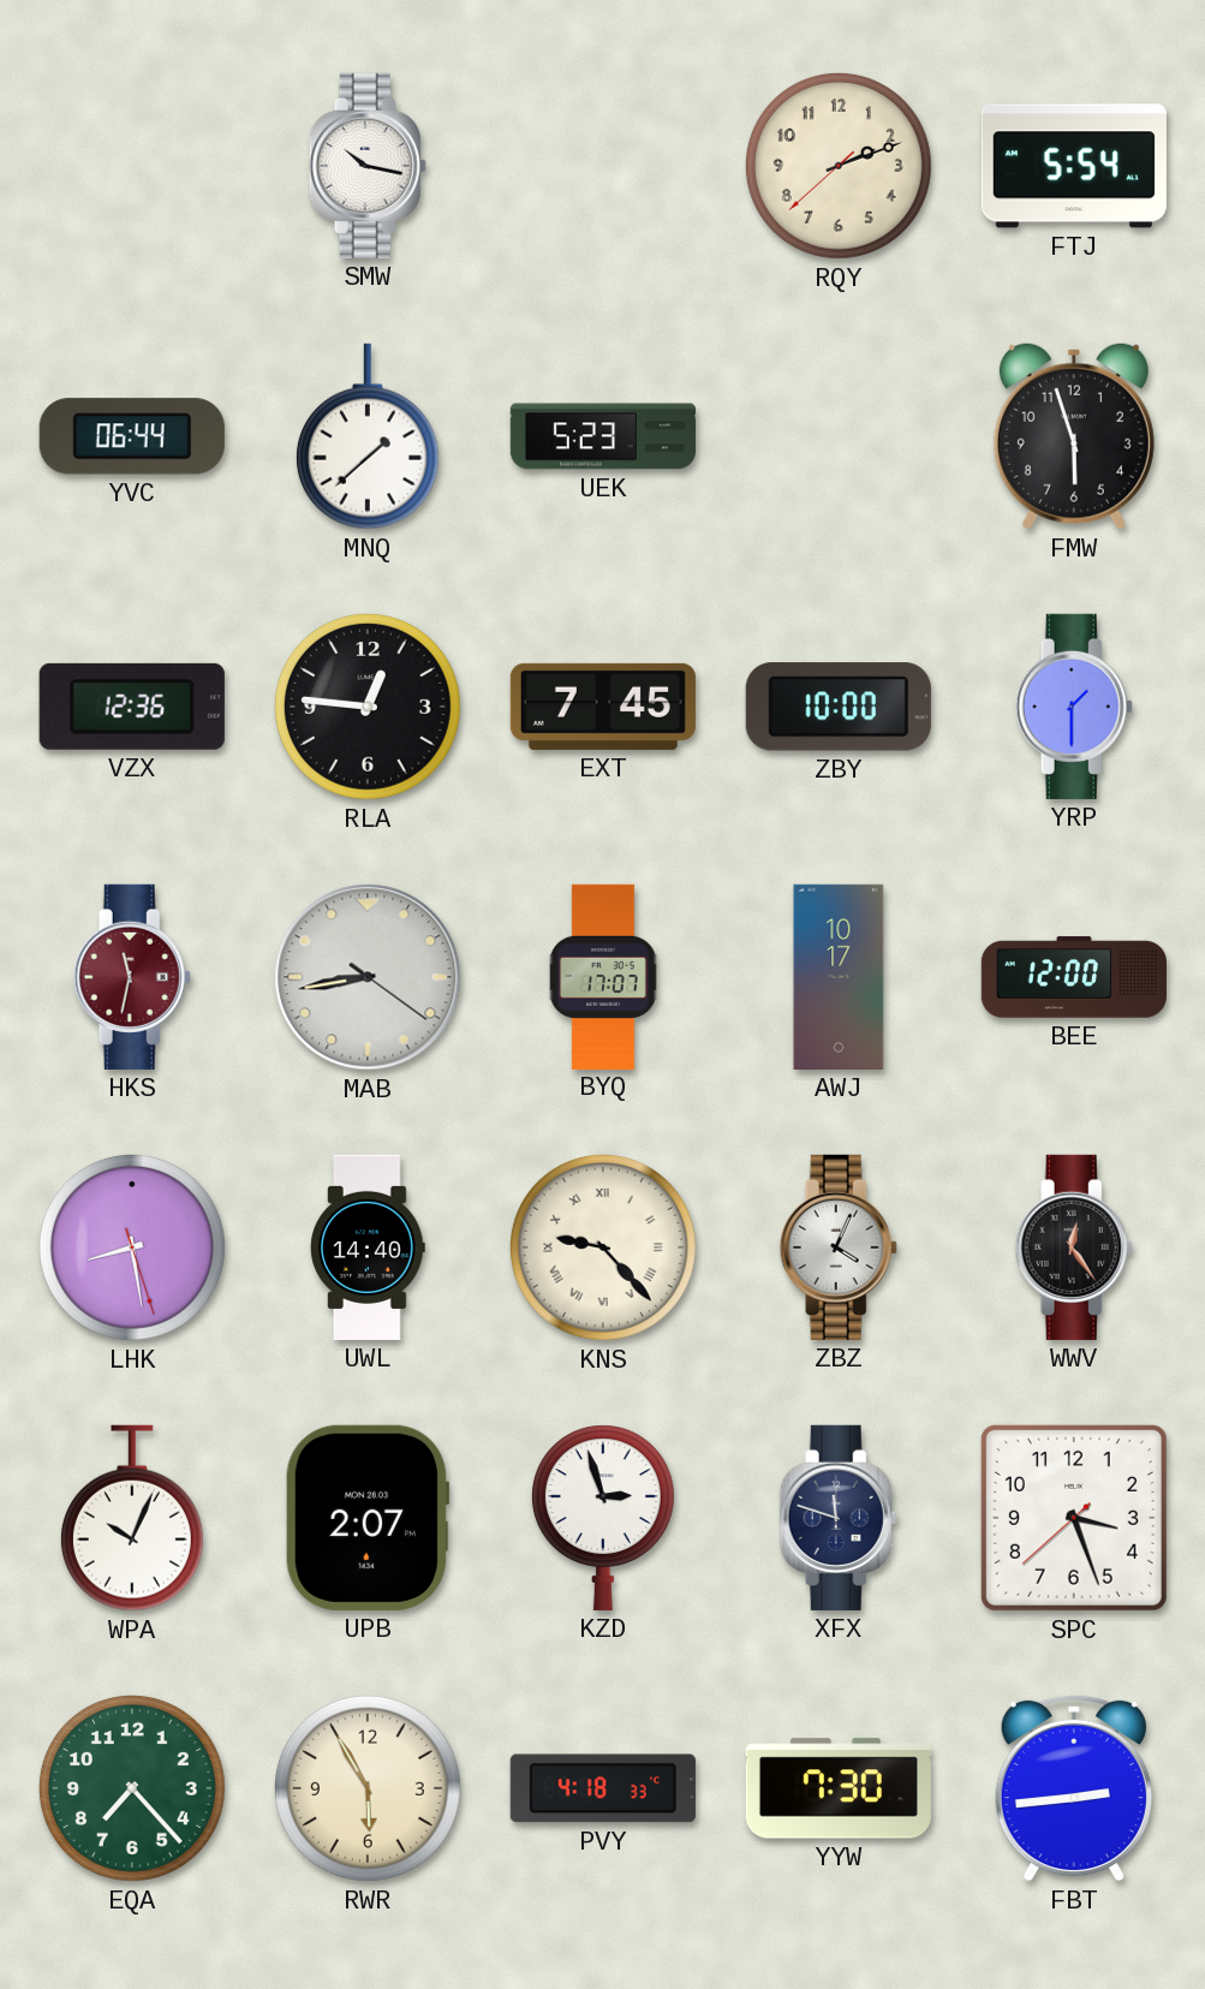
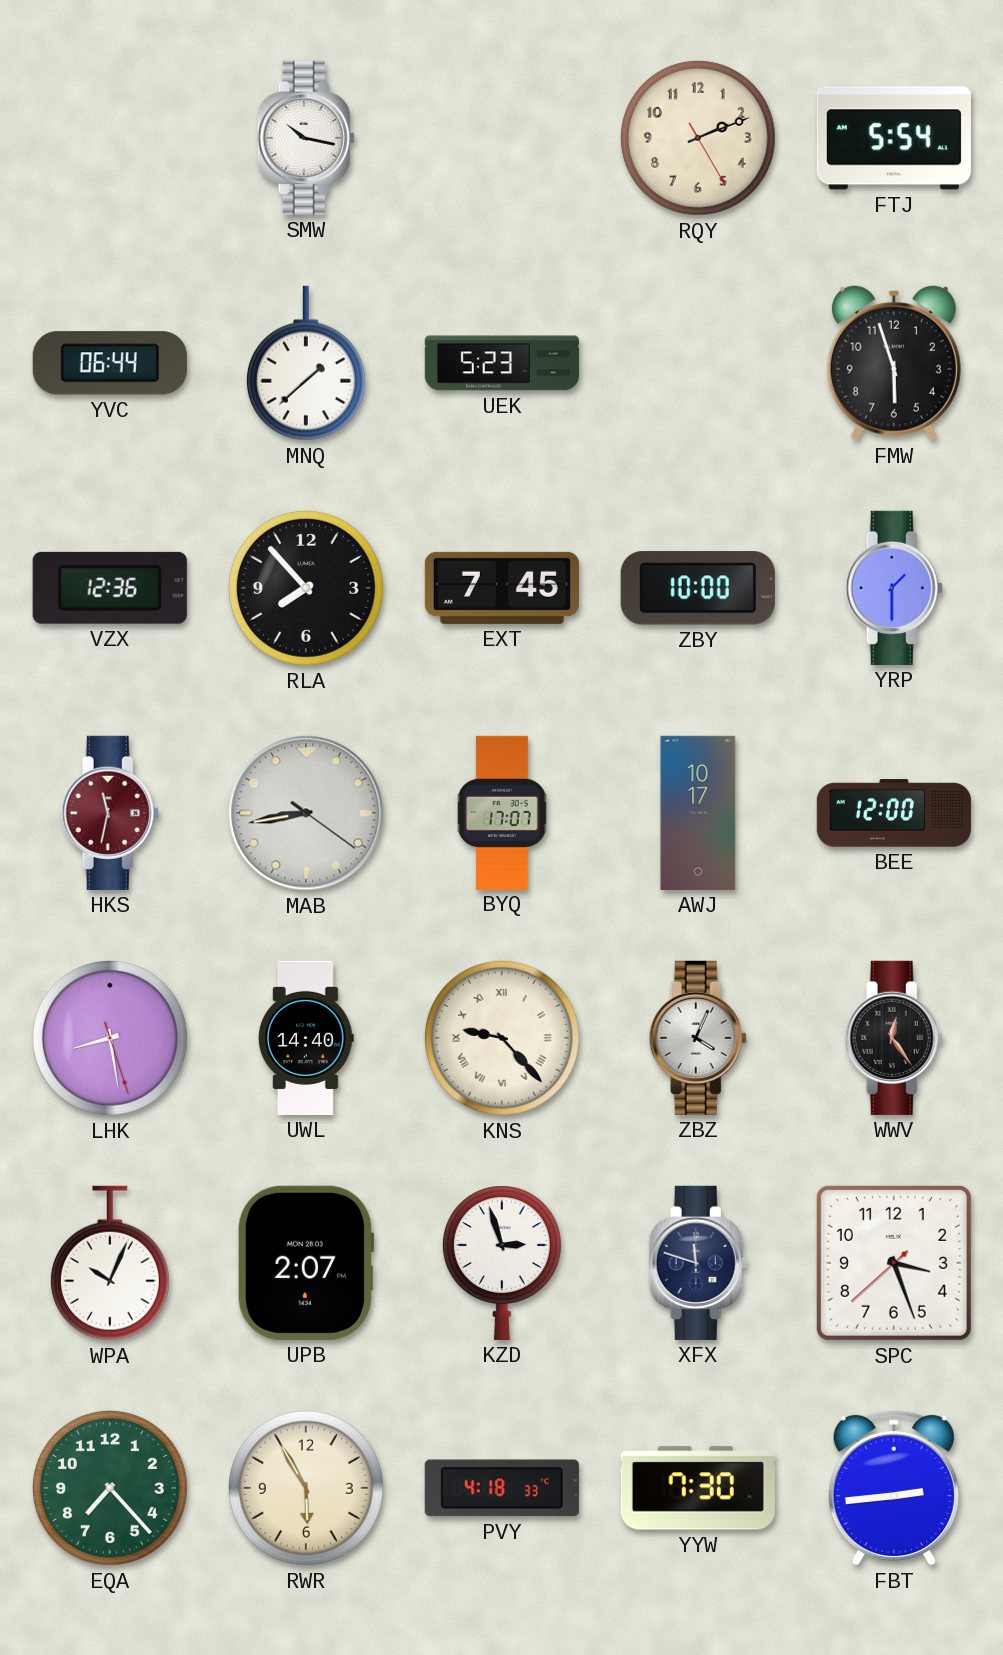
RQY: 2:11:38 -> 2:11:25 (698, 138)
RLA: 12:46 -> 7:53 (306, 588)
